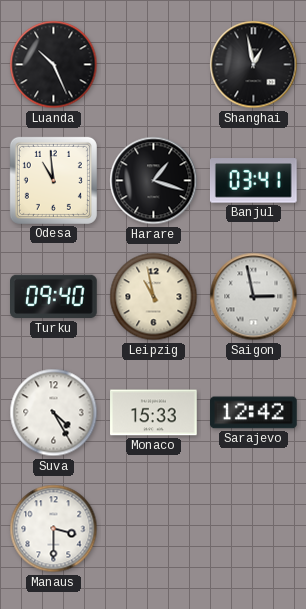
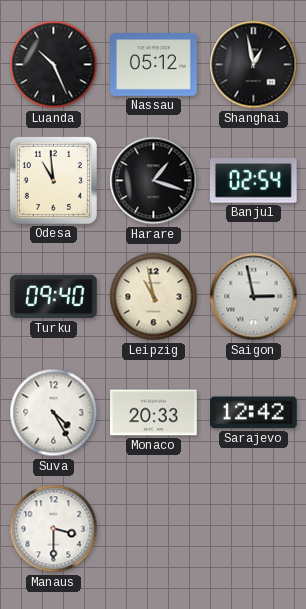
Nassau: none -> 05:12 (154, 65)
Banjul: 03:41 -> 02:54 (253, 181)
Monaco: 15:33 -> 20:33 (154, 413)
